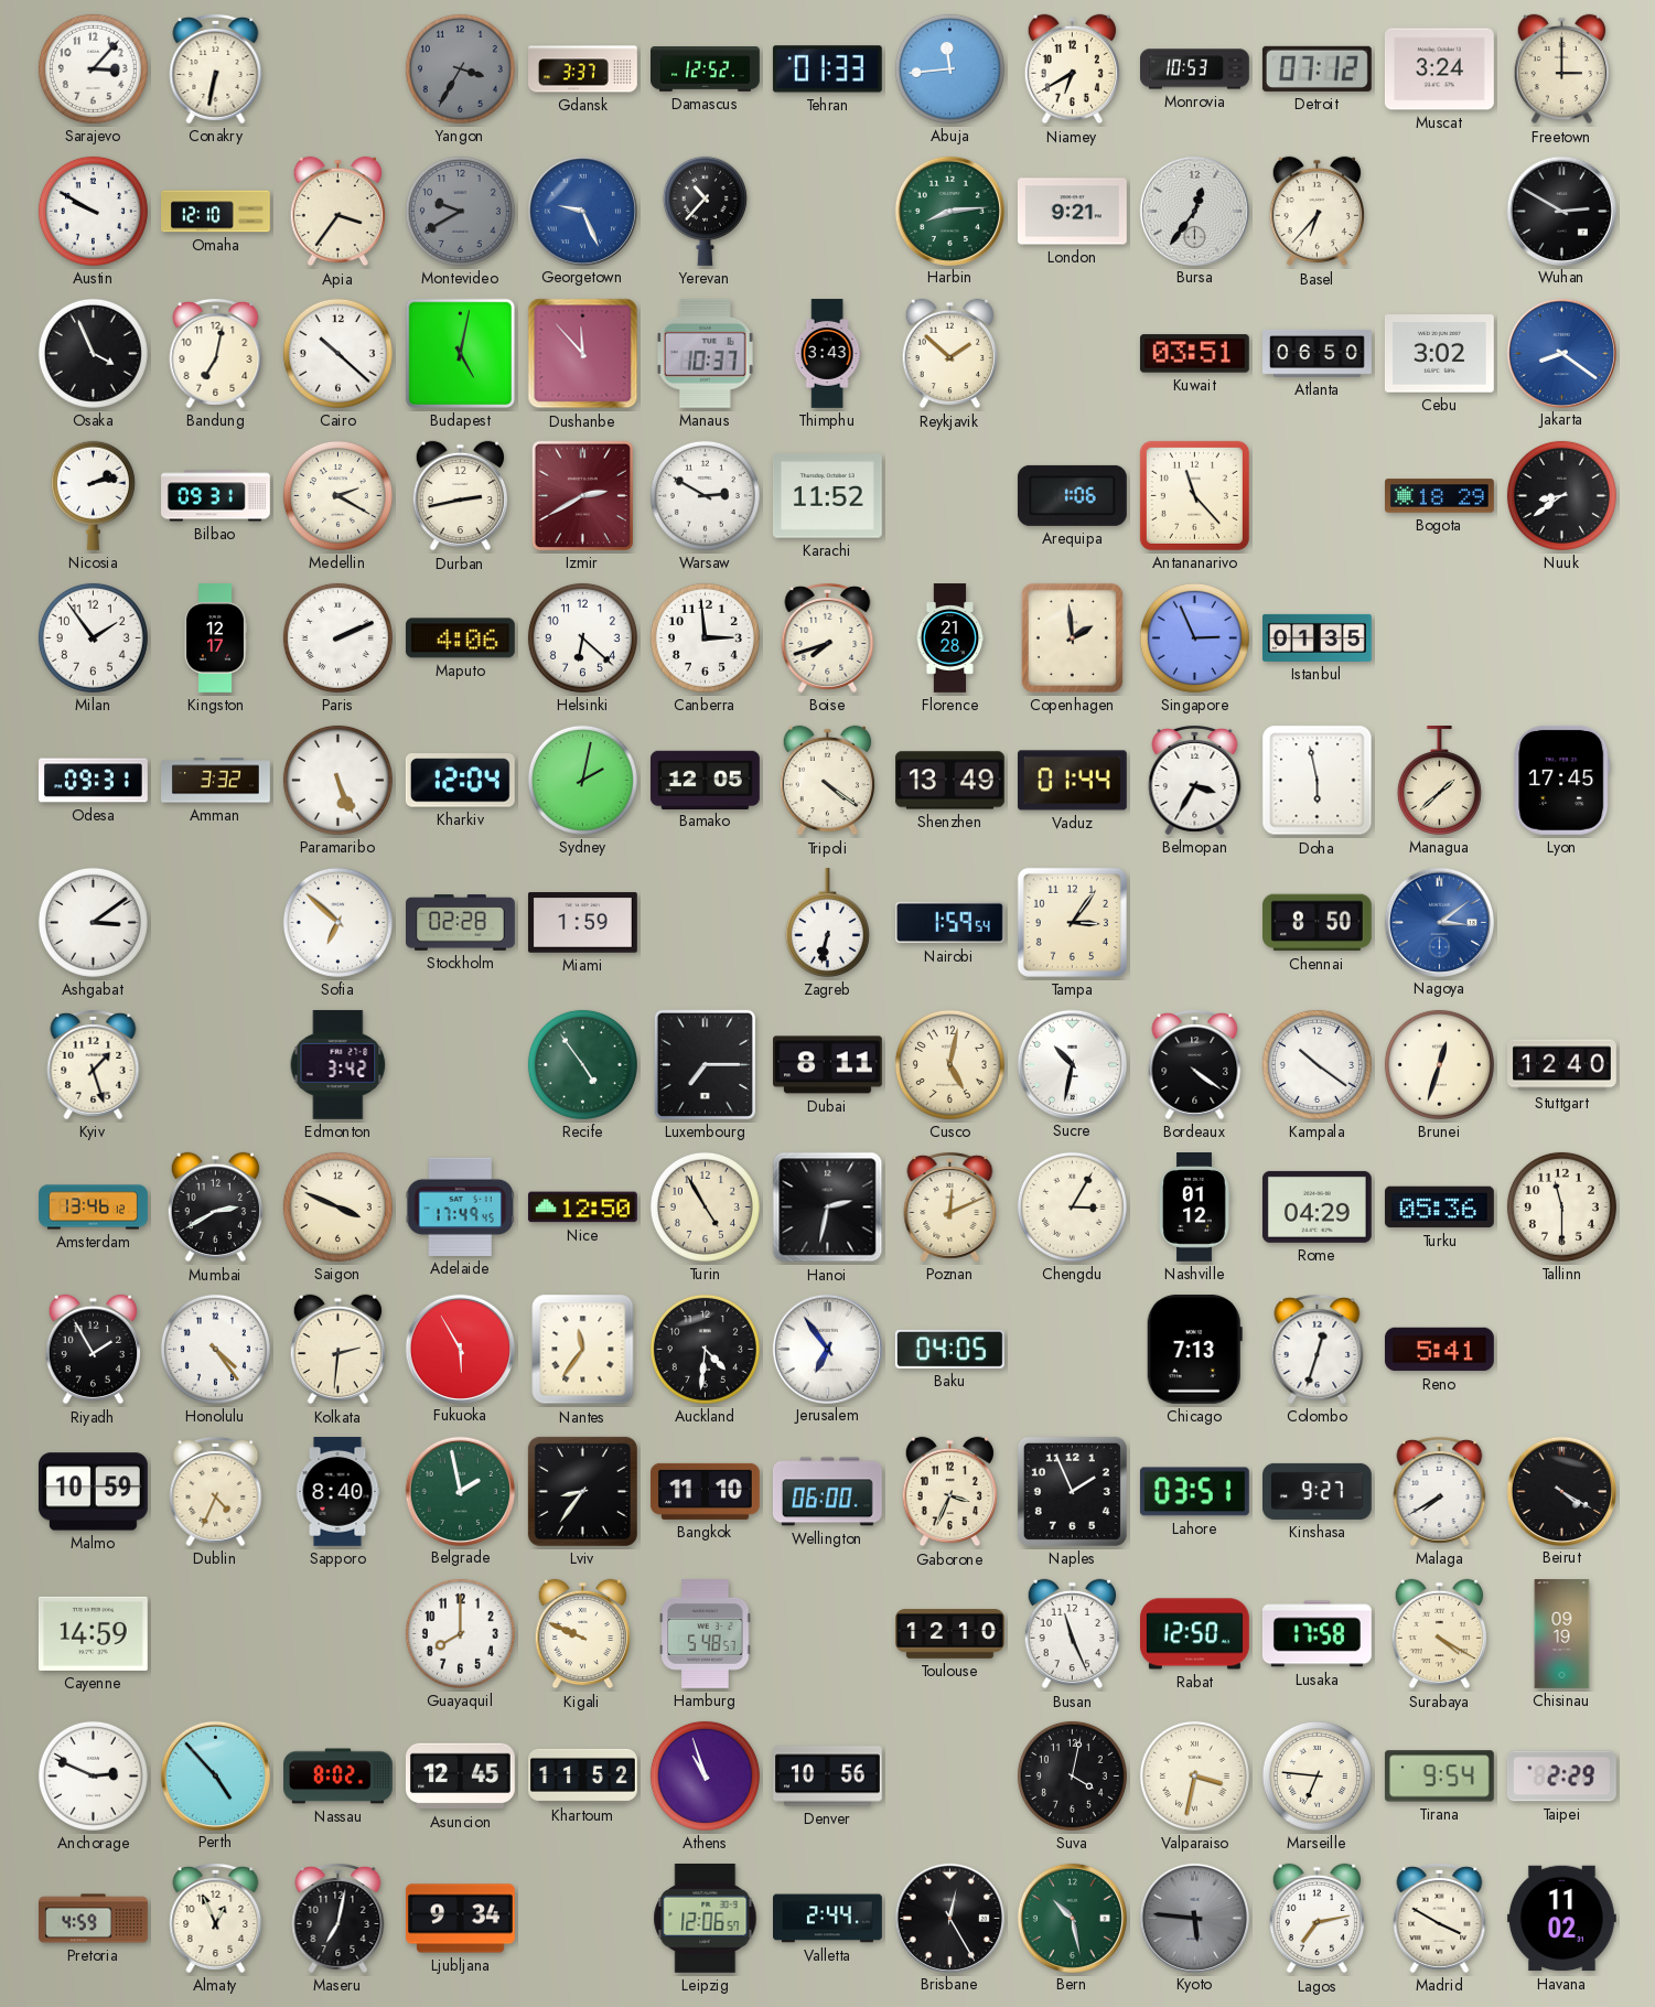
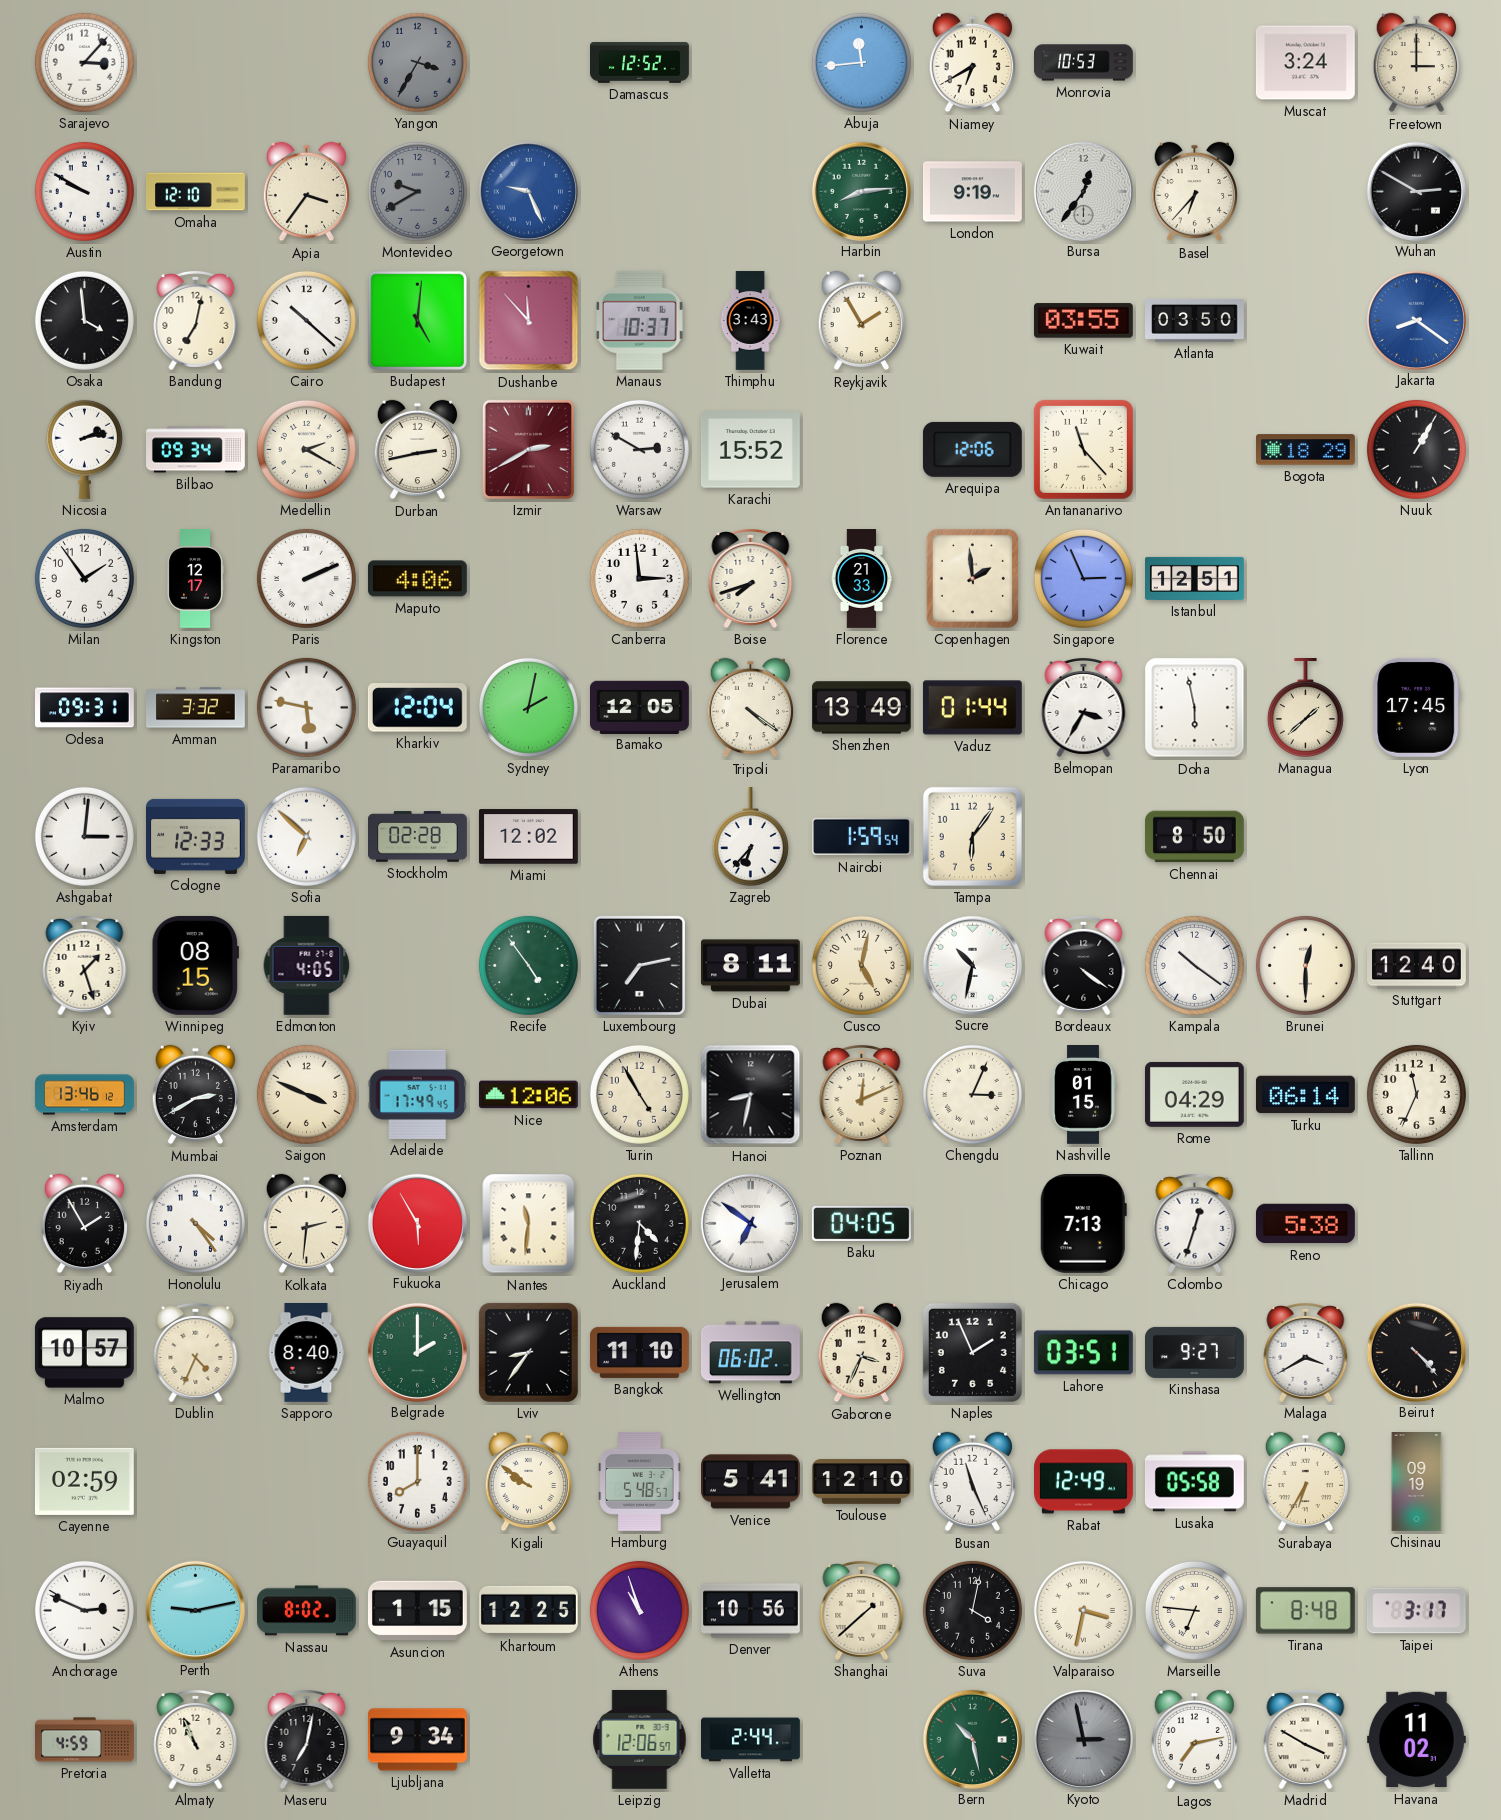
Conakry: 6:32 -> none (216, 68)
Gdansk: 3:37 -> none (583, 69)
Tehran: 01:33 -> none (827, 69)
Detroit: 07:12 -> none (1317, 68)
Yerevan: 10:37 -> none (705, 211)
London: 9:21 -> 9:19 (973, 192)
Osaka: 3:56 -> 3:59 (84, 320)
Budapest: 5:02 -> 5:01 (417, 320)
Reykjavik: 1:52 -> 1:55 (861, 321)
Kuwait: 03:51 -> 03:55 (1083, 321)
Atlanta: 06:50 -> 03:50 (1195, 320)
Cebu: 3:02 -> none (1439, 354)
Bilbao: 09:31 -> 09:34 (196, 450)
Karachi: 11:52 -> 15:52 (750, 450)
Arequipa: 1:06 -> 12:06 (972, 449)
Nuuk: 8:39 -> 1:05 (1416, 449)
Helsinki: 6:22 -> none (582, 637)
Florence: 21:28 -> 21:33 (862, 579)
Istanbul: 01:35 -> 12:51 (1195, 578)
Paramaribo: 5:26 -> 5:47 (306, 707)
Ashgabat: 3:09 -> 3:01 (84, 836)
Cologne: none -> 12:33 (196, 836)
Miami: 1:59 -> 12:02 (528, 837)
Zagreb: 6:32 -> 6:37 (750, 837)
Tampa: 3:06 -> 6:06 (972, 836)
Nagoya: 3:09 -> none (1439, 922)
Winnipeg: none -> 08:15 (195, 965)
Edmonton: 3:42 -> 4:05 (307, 965)
Luxembourg: 7:15 -> 7:13 (639, 965)
Brunei: 12:33 -> 12:30 (1305, 965)
Nice: 12:50 -> 12:06 (528, 1095)
Hanoi: 2:32 -> 8:32 (751, 1095)
Chengdu: 3:05 -> 3:04 (972, 1094)
Nashville: 01:12 -> 01:15 (1083, 1095)
Turku: 05:36 -> 06:14 (1305, 1095)
Tallinn: 11:30 -> 11:34 (1416, 1094)
Nantes: 11:36 -> 11:31 (529, 1224)
Jerusalem: 6:54 -> 6:51 (750, 1223)
Reno: 5:41 -> 5:38 (1305, 1224)
Malmo: 10:59 -> 10:57 (84, 1353)
Belgrade: 1:58 -> 2:00 (417, 1352)
Wellington: 06:00 -> 06:02 (750, 1353)
Malaga: 7:40 -> 3:40 (1306, 1352)
Beirut: 4:20 -> 4:23 (1416, 1352)
Cayenne: 14:59 -> 02:59 (84, 1481)
Kigali: 9:49 -> 9:51 (528, 1482)
Venice: none -> 5:41 (751, 1482)
Rabat: 12:50 -> 12:49 (1084, 1482)
Lusaka: 17:58 -> 05:58 (1194, 1482)
Surabaya: 4:20 -> 6:35 (1305, 1482)
Perth: 4:53 -> 9:13 (195, 1610)
Asuncion: 12:45 -> 1:15 (417, 1611)
Khartoum: 11:52 -> 12:25 (529, 1610)
Shanghai: none -> 1:38 (862, 1610)
Tirana: 9:54 -> 8:48 (1305, 1611)
Taipei: 2:29 -> 3:17 (1416, 1611)
Almaty: 12:56 -> 10:56 (196, 1739)
Brisbane: 12:25 -> none (949, 1918)
Kyoto: 5:46 -> 2:58 (1083, 1739)
